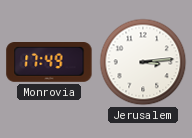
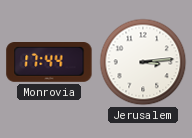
Monrovia: 17:49 -> 17:44 (49, 63)
